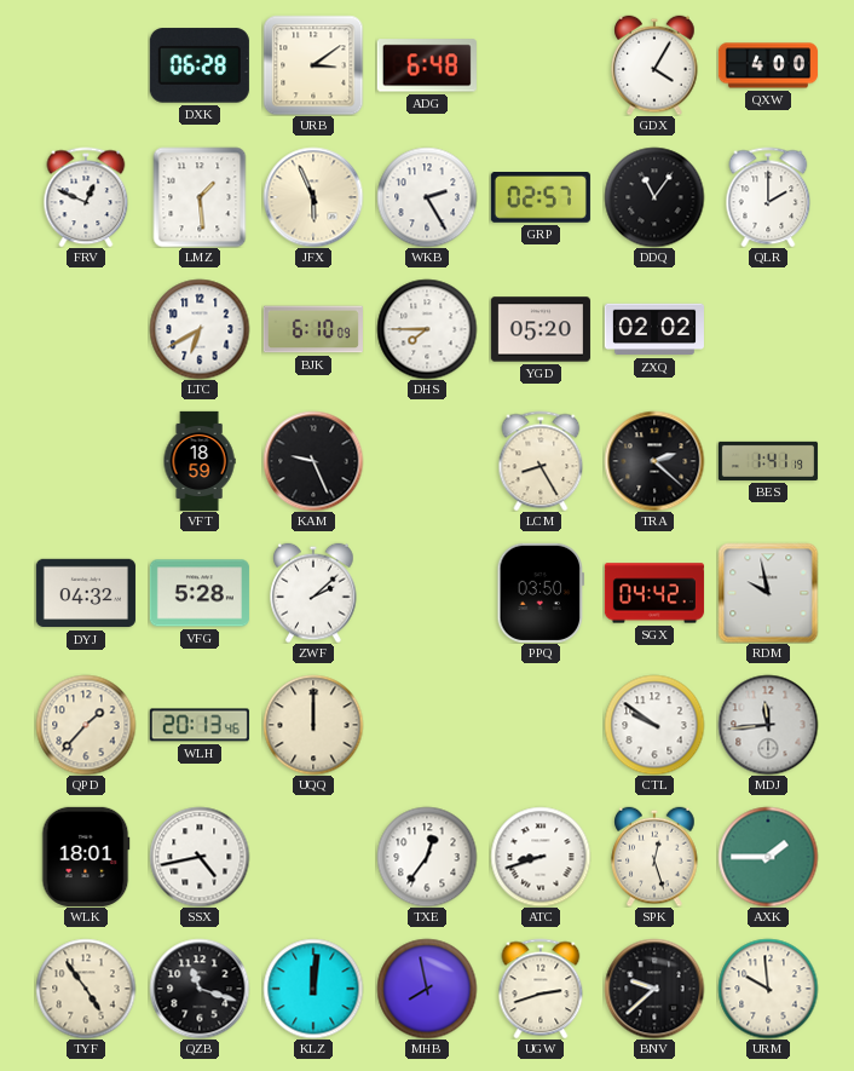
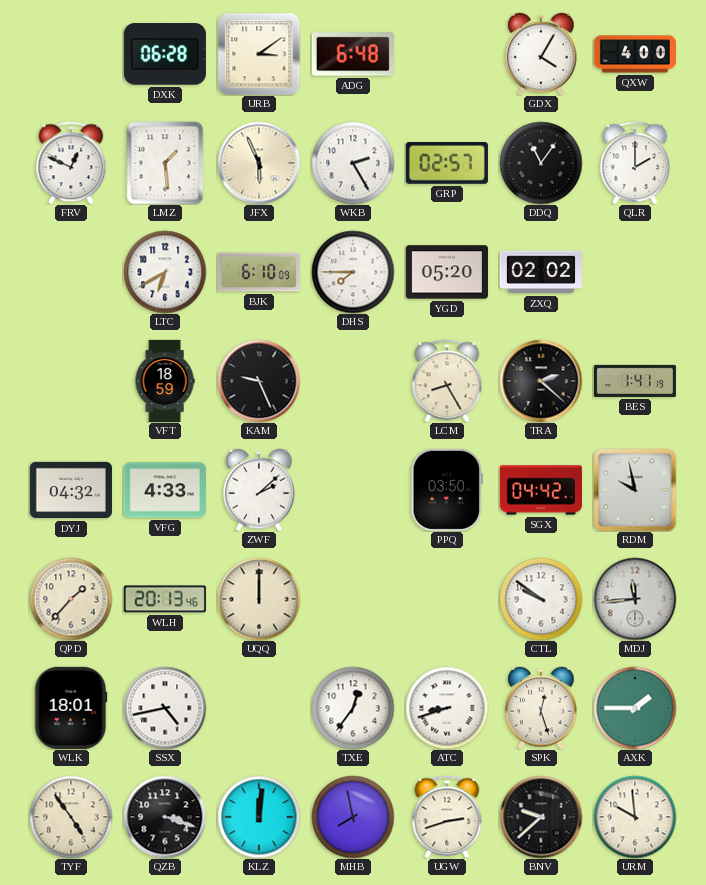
VFG: 5:28 -> 4:33 (165, 490)
QZB: 11:18 -> 3:18 (165, 817)
